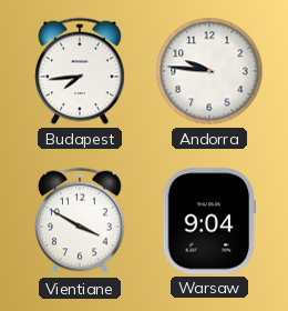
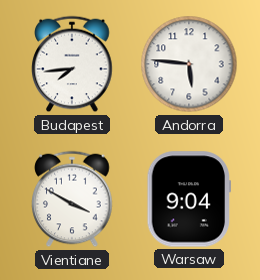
Andorra: 9:46 -> 5:46 (189, 64)
